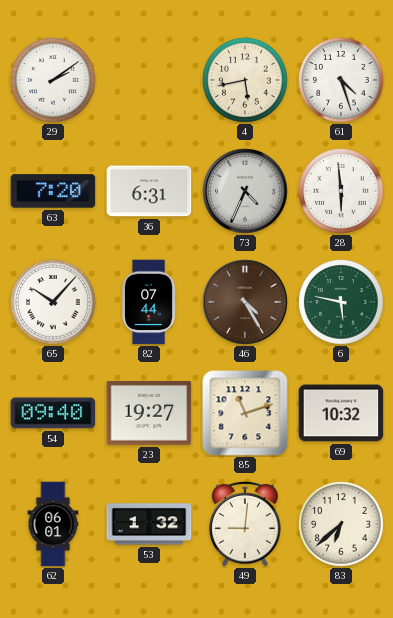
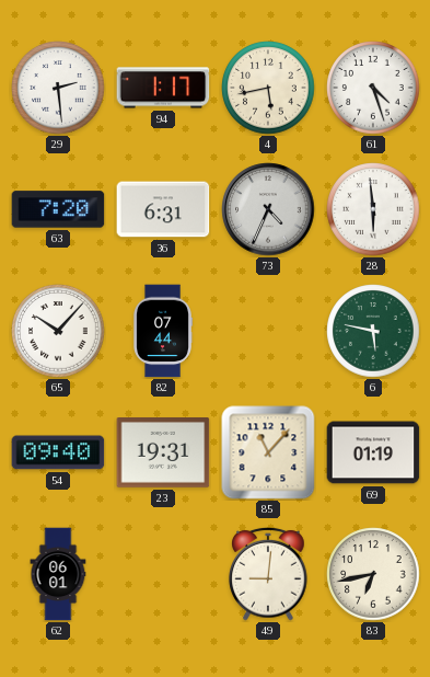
29: 2:09 -> 2:29 (58, 88)
94: none -> 1:17 (163, 88)
46: 4:25 -> none (245, 302)
23: 19:27 -> 19:31 (163, 454)
85: 11:12 -> 11:07 (268, 452)
69: 10:32 -> 01:19 (373, 452)
53: 1:32 -> none (149, 524)
83: 6:38 -> 6:43 (373, 574)
